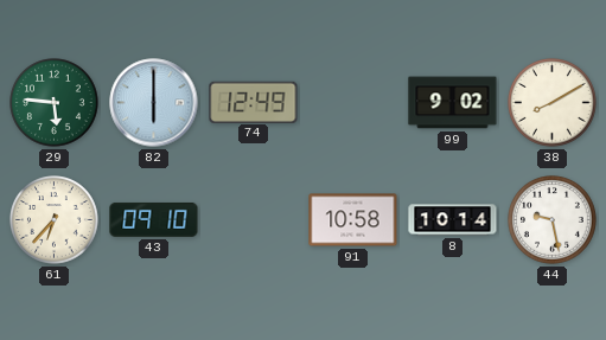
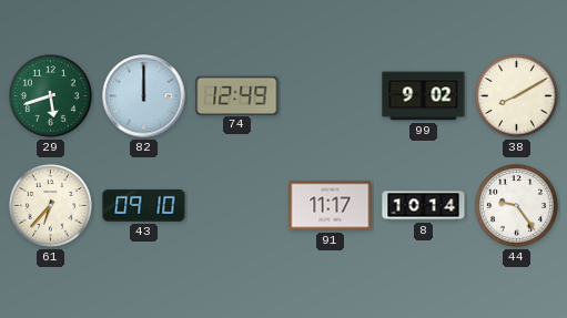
29: 5:46 -> 5:42 (51, 96)
82: 6:00 -> 12:00 (144, 96)
91: 10:58 -> 11:17 (331, 206)
44: 9:28 -> 9:24 (517, 206)
